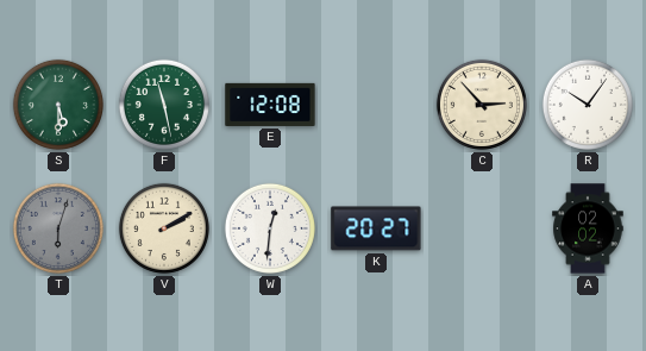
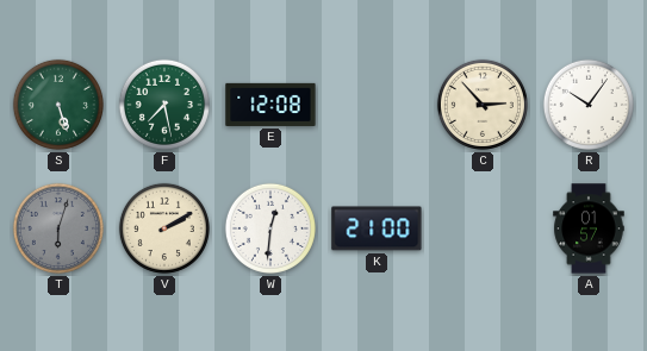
S: 5:30 -> 5:27 (58, 105)
F: 11:28 -> 7:28 (164, 105)
K: 20:27 -> 21:00 (377, 228)
A: 02:02 -> 01:57 (589, 228)
